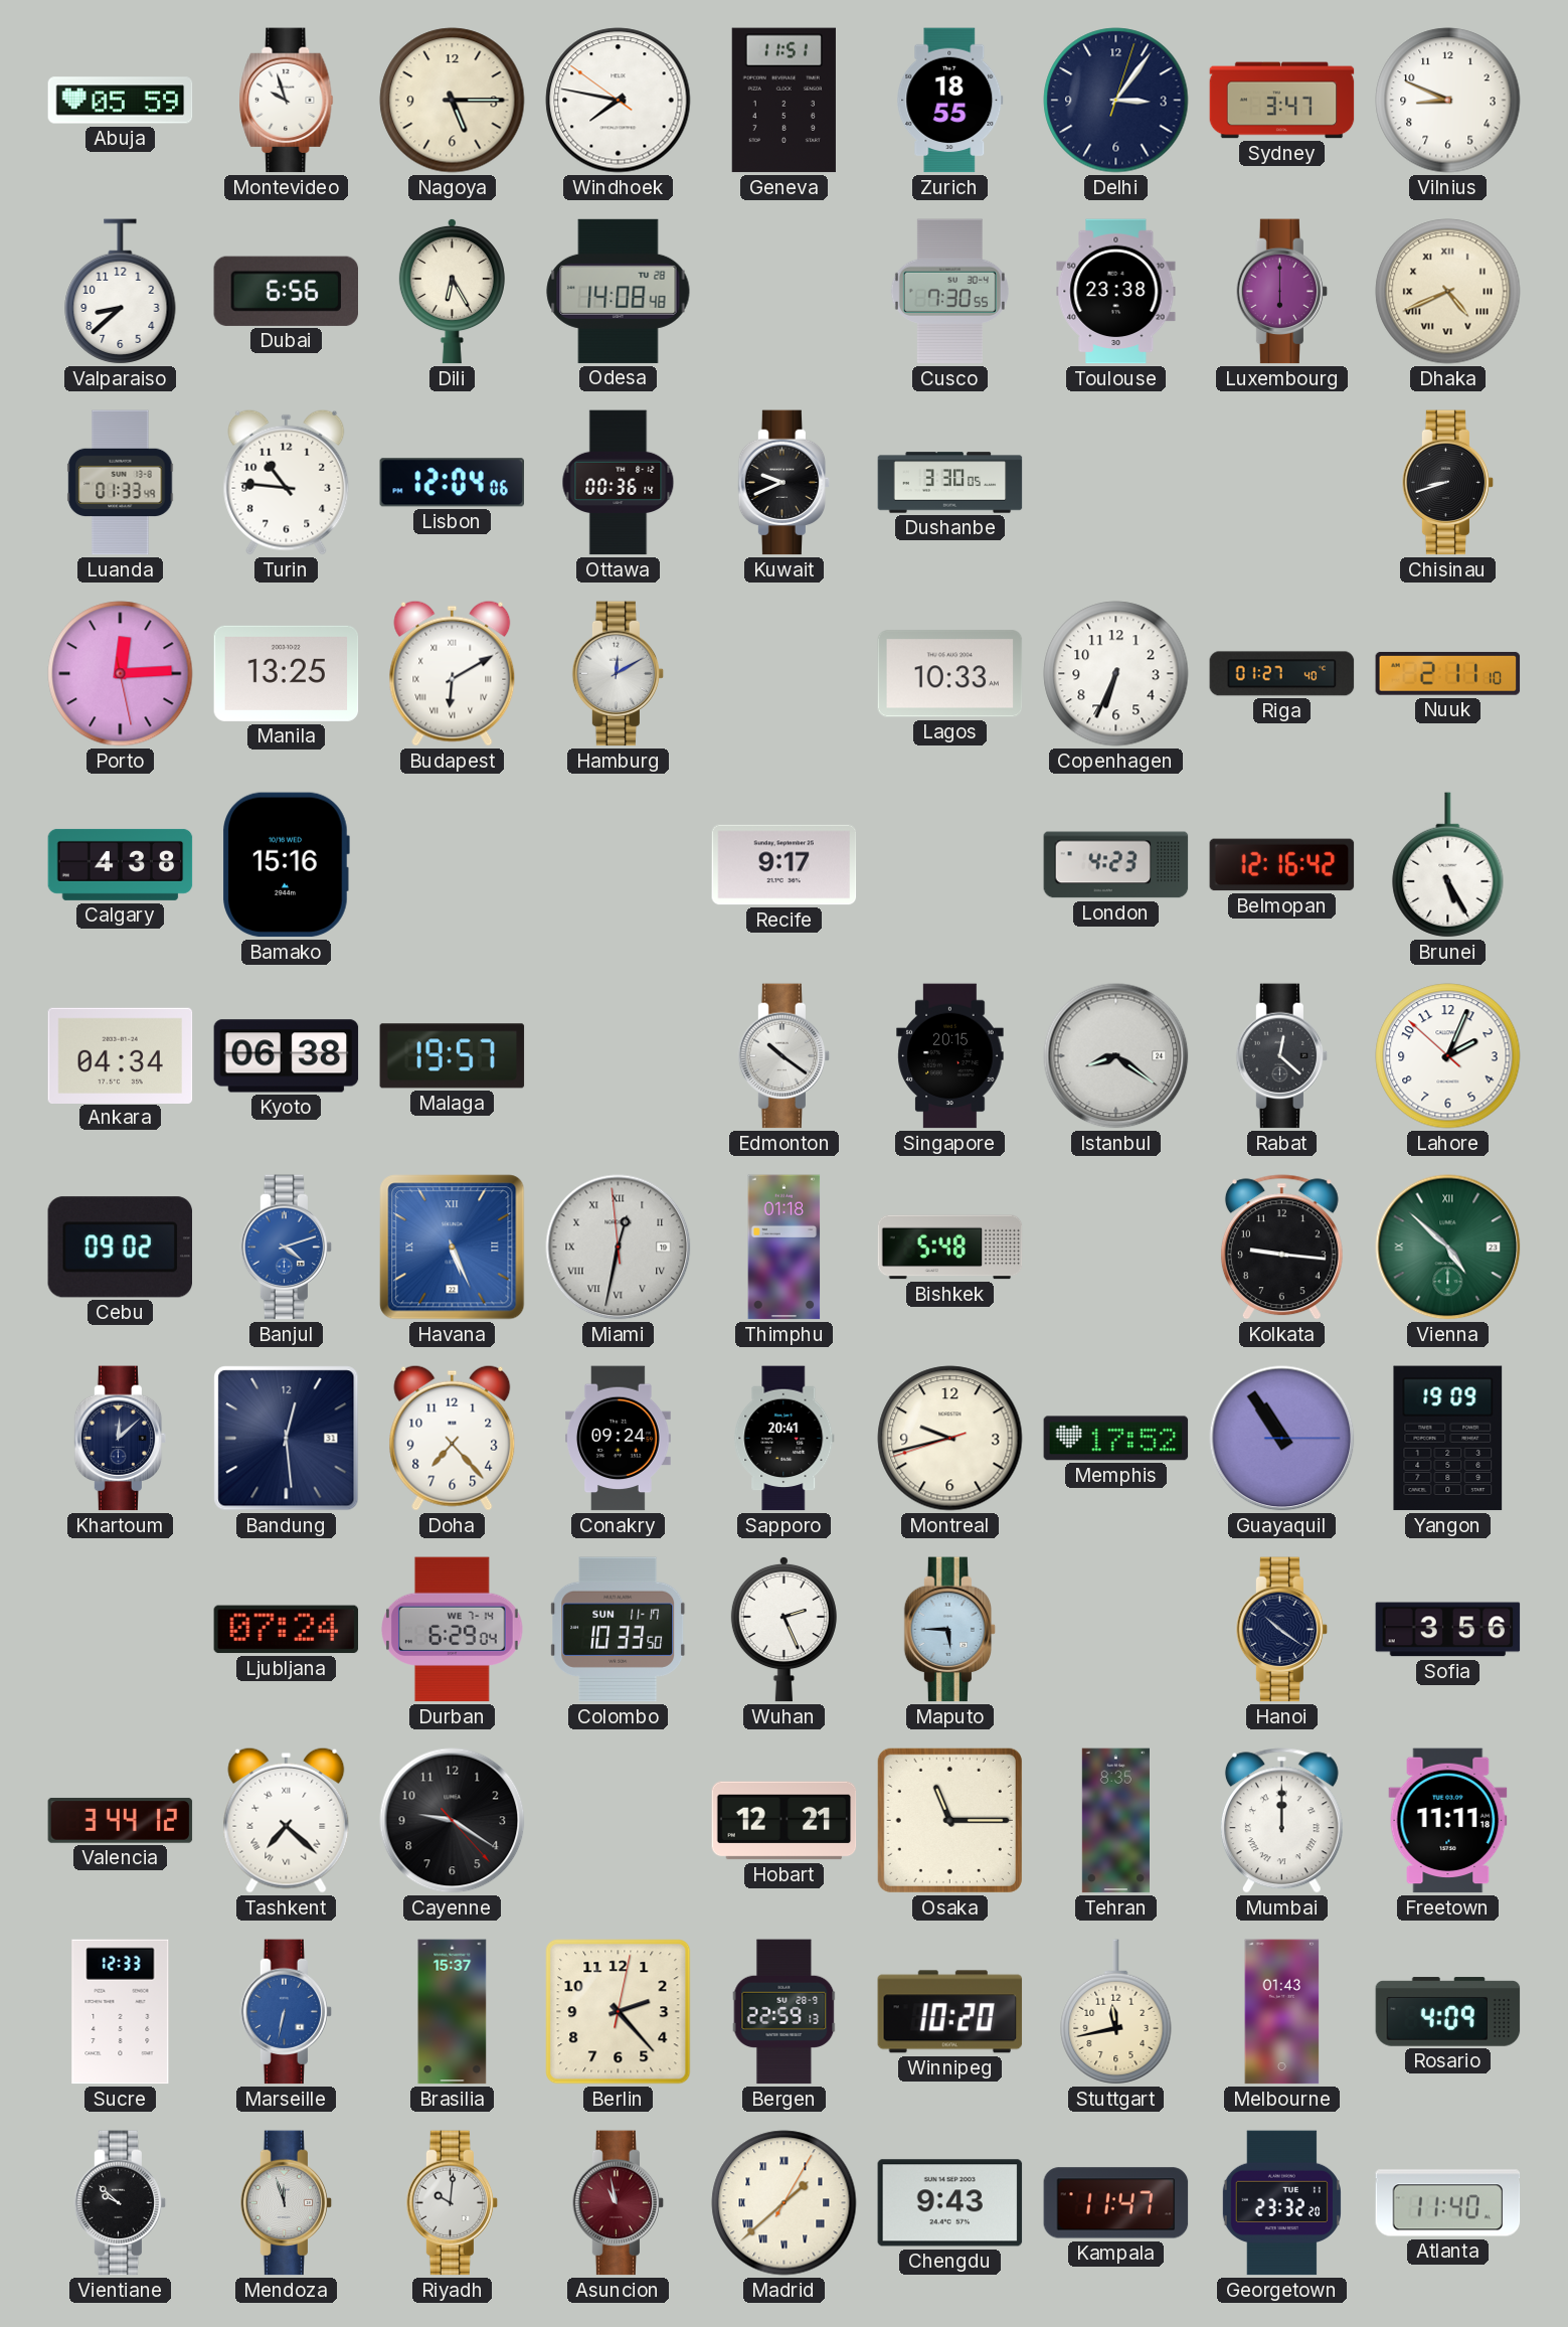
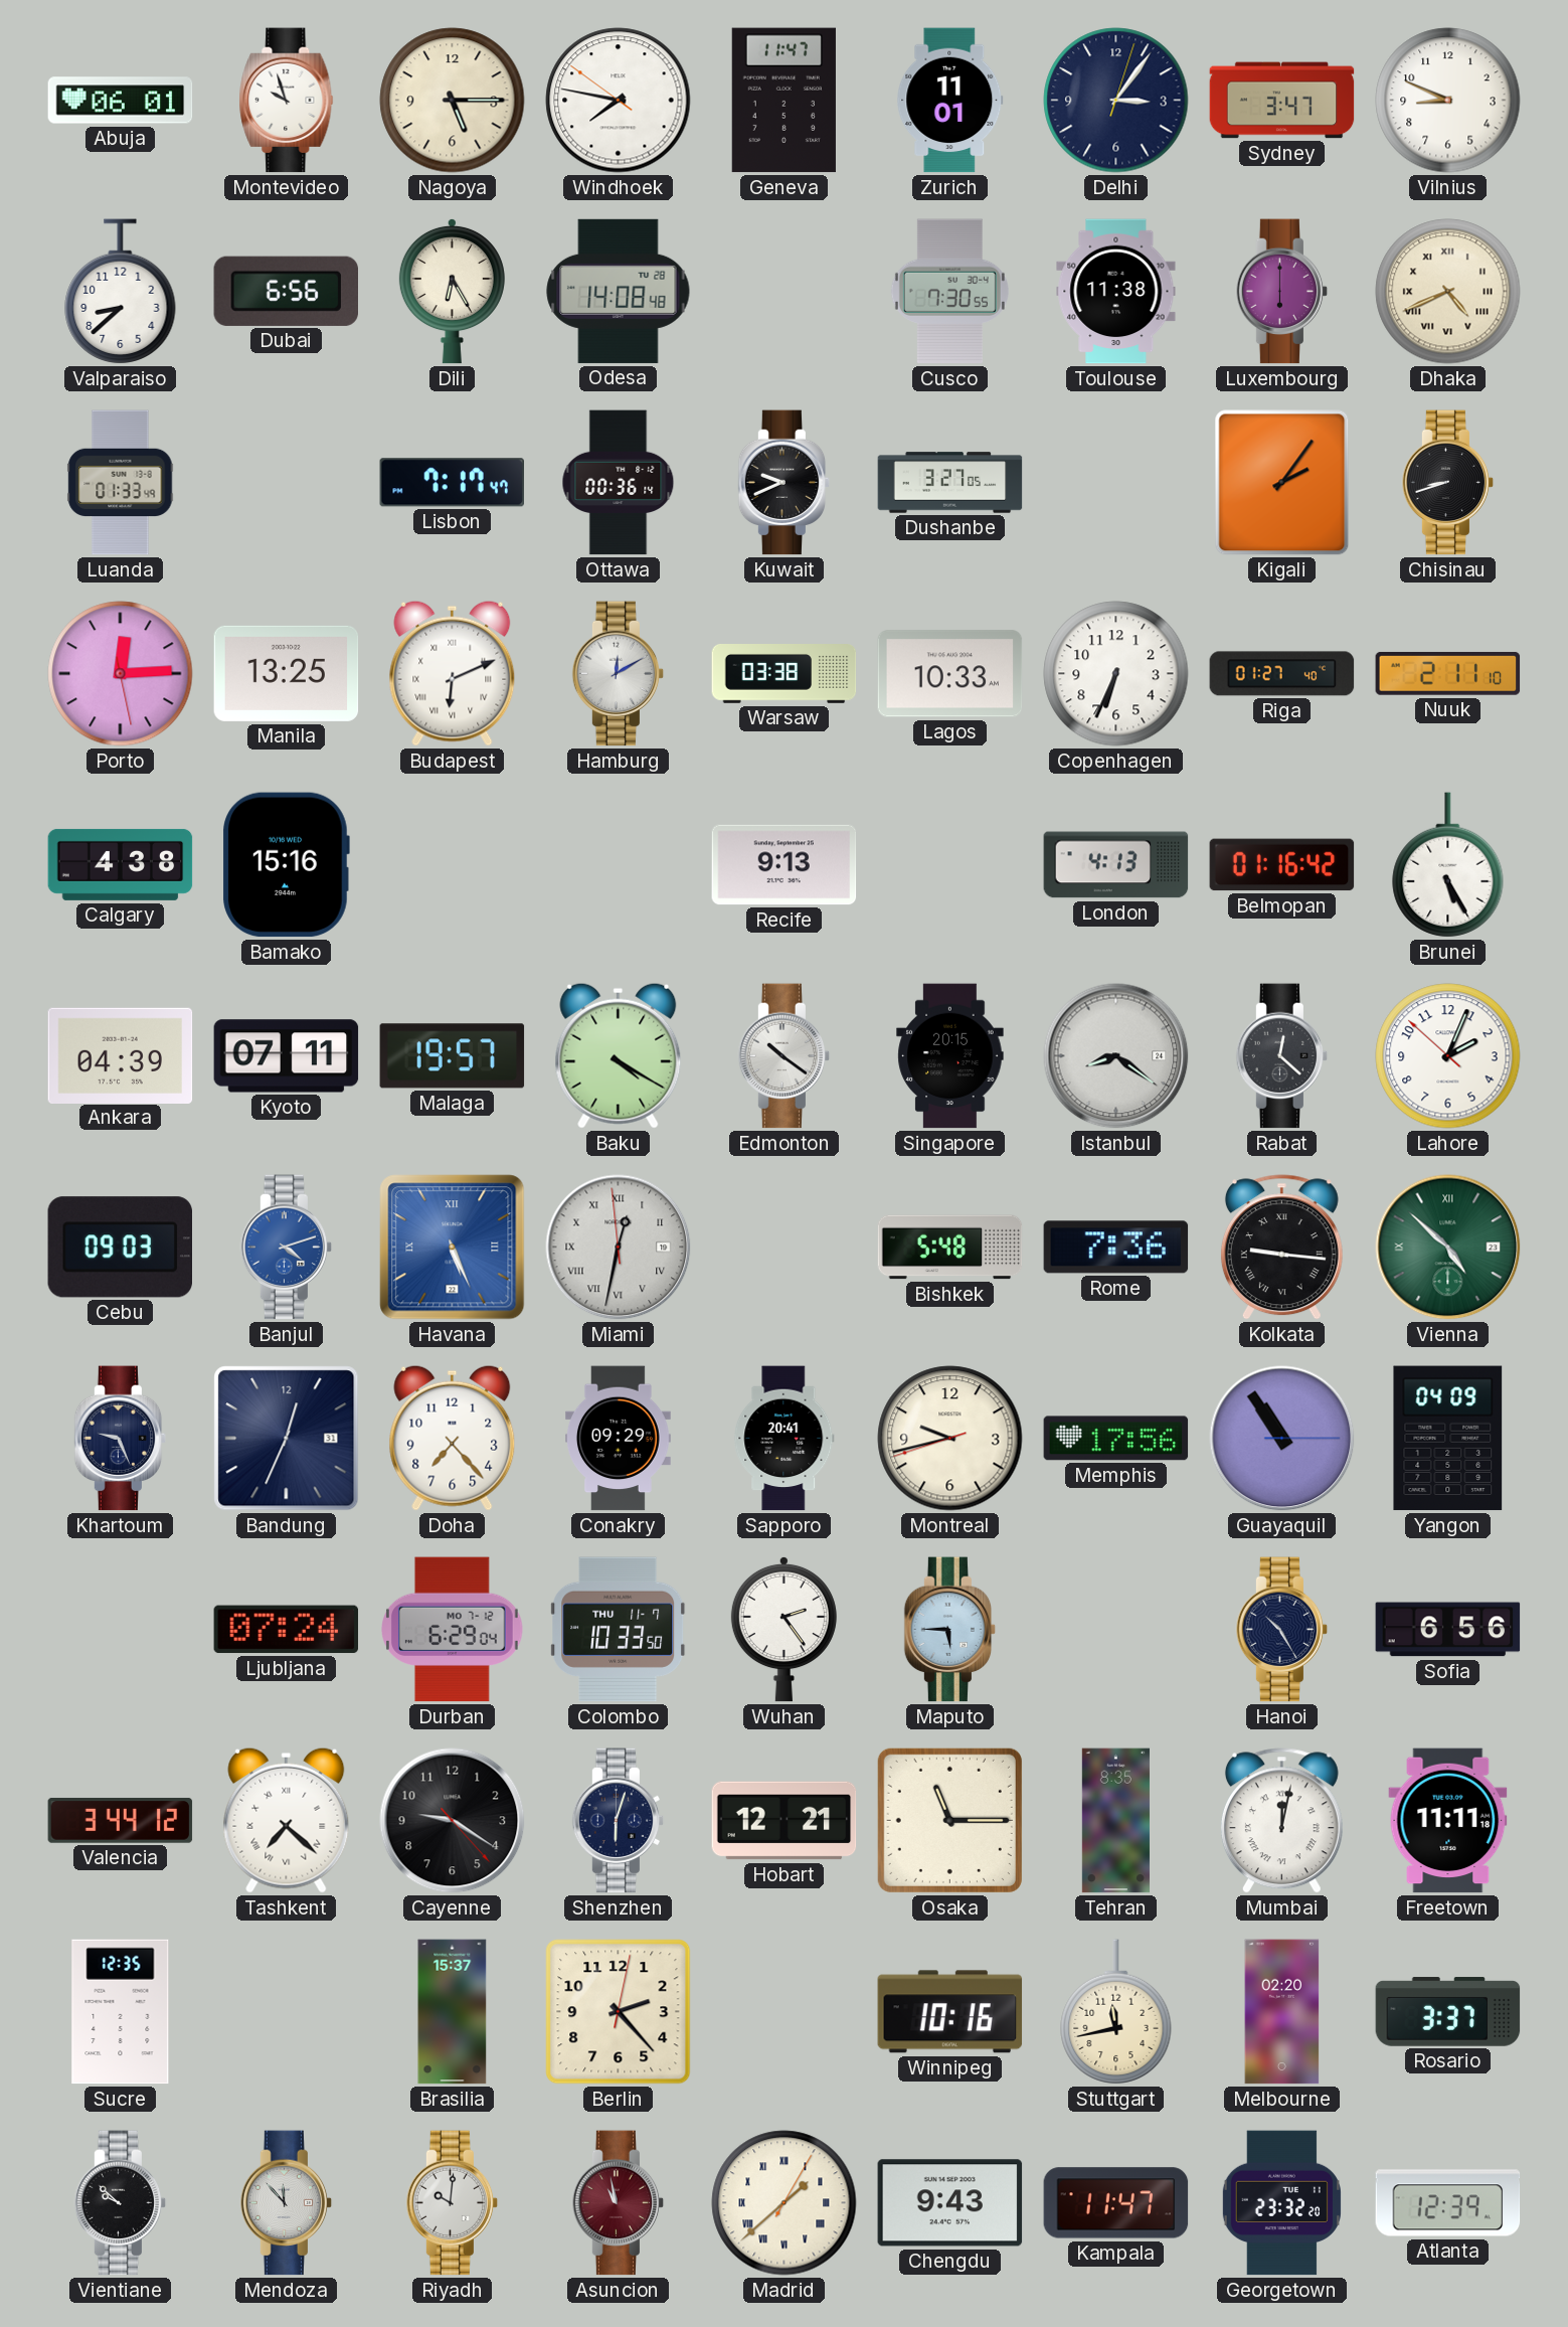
Abuja: 05:59 -> 06:01 (121, 101)
Geneva: 11:51 -> 11:47 (783, 101)
Zurich: 18:55 -> 11:01 (950, 101)
Toulouse: 23:38 -> 11:38 (1116, 292)
Turin: 10:46 -> none (287, 482)
Lisbon: 12:04 -> 7:17 (452, 483)
Dushanbe: 3:30 -> 3:27 (950, 483)
Kigali: none -> 2:06 (1282, 483)
Budapest: 6:10 -> 6:11 (453, 673)
Warsaw: none -> 03:38 (785, 674)
Recife: 9:17 -> 9:13 (785, 865)
London: 4:23 -> 4:13 (1116, 865)
Belmopan: 12:16 -> 01:16 (1282, 865)
Ankara: 04:34 -> 04:39 (121, 1055)
Kyoto: 06:38 -> 07:11 (287, 1056)
Baku: none -> 4:20 (619, 1055)
Cebu: 09:02 -> 09:03 (120, 1248)
Thimphu: 01:18 -> none (785, 1248)
Rome: none -> 7:36 (1116, 1248)
Kolkata numerals: Arabic -> Roman (1281, 1248)
Khartoum: 12:08 -> 9:26 (121, 1439)
Bandung: 12:29 -> 12:34 (287, 1439)
Conakry: 09:24 -> 09:29 (619, 1439)
Memphis: 17:52 -> 17:56 (1116, 1439)
Yangon: 19:09 -> 04:09 (1448, 1439)
Durban date: WE 7-14 -> MO 7-12 (453, 1630)
Colombo date: SUN 11-17 -> THU 11-7 (619, 1630)
Wuhan: 2:26 -> 2:24 (783, 1629)
Hanoi: 10:21 -> 10:25 (1282, 1630)
Sofia: 3:56 -> 6:56 (1448, 1630)
Shenzhen: none -> 6:03 (619, 1821)
Mumbai: 12:00 -> 12:02 (1281, 1821)
Sucre: 12:33 -> 12:35 (121, 2012)
Marseille: 6:32 -> none (287, 2012)
Bergen: 22:59 -> none (785, 2012)
Winnipeg: 10:20 -> 10:16 (950, 2012)
Melbourne: 01:43 -> 02:20 (1282, 2012)
Rosario: 4:09 -> 3:37 (1448, 2012)
Mendoza: 11:57 -> 11:53 (287, 2203)
Atlanta: 11:40 -> 12:39 (1448, 2203)
